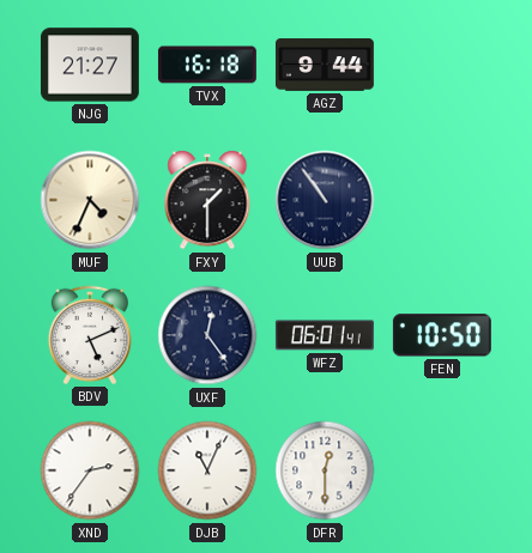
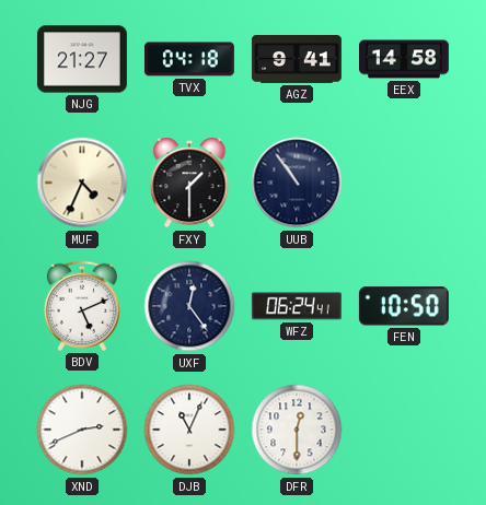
TVX: 16:18 -> 04:18 (189, 59)
AGZ: 9:44 -> 9:41 (297, 59)
EEX: none -> 14:58 (405, 59)
WFZ: 06:01 -> 06:24 (297, 306)
XND: 2:36 -> 2:41 (82, 430)
